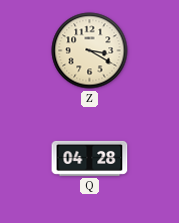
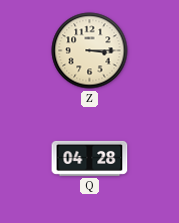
Z: 3:20 -> 3:15 (90, 51)
